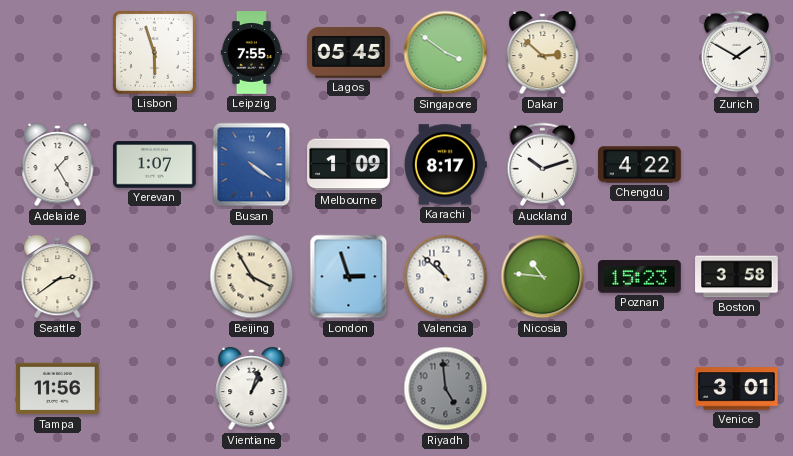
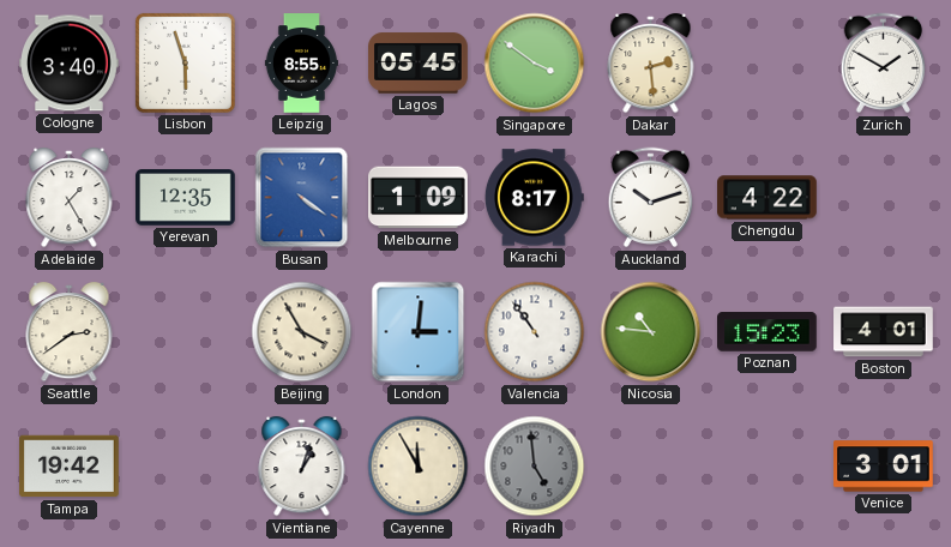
Cologne: none -> 3:40 (70, 64)
Leipzig: 7:55 -> 8:55 (301, 64)
Dakar: 2:52 -> 2:29 (651, 64)
Yerevan: 1:07 -> 12:35 (186, 198)
London: 2:57 -> 3:01 (419, 332)
Valencia: 10:52 -> 10:54 (535, 332)
Boston: 3:58 -> 4:01 (884, 332)
Tampa: 11:56 -> 19:42 (70, 467)
Cayenne: none -> 11:55 (419, 467)
